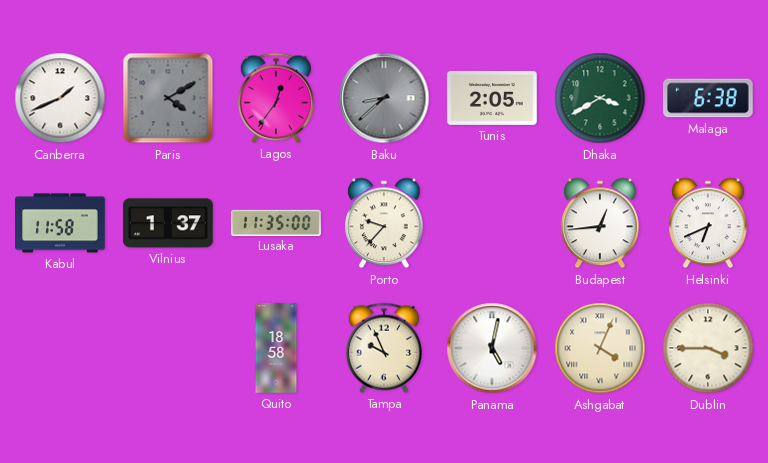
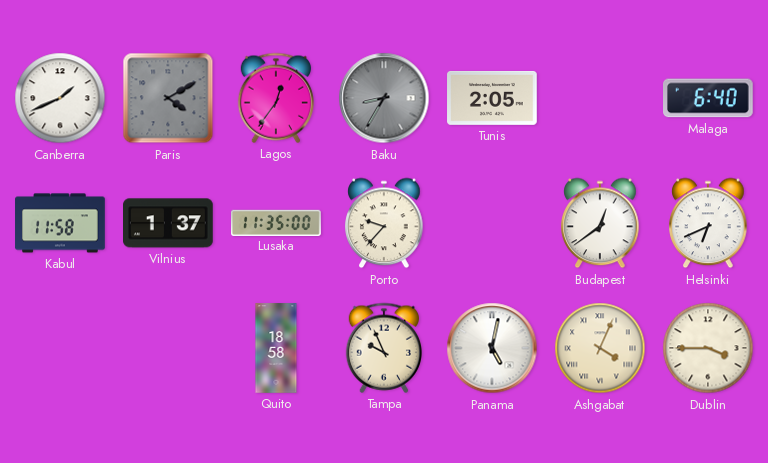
Baku: 8:38 -> 8:35 (384, 98)
Dhaka: 3:40 -> none (600, 98)
Malaga: 6:38 -> 6:40 (709, 98)
Budapest: 12:44 -> 12:39 (600, 223)
